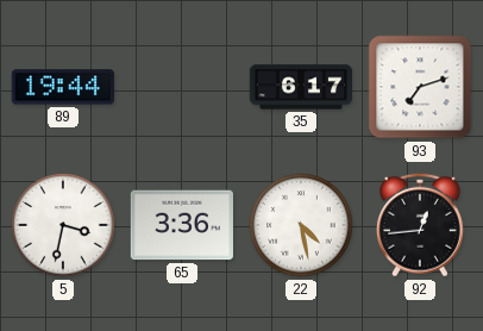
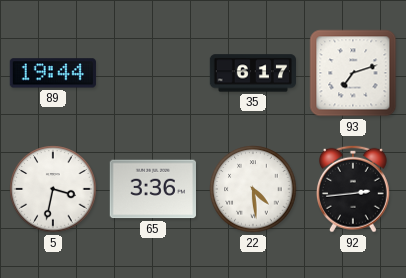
22: 4:28 -> 4:29 (253, 189)
92: 12:44 -> 2:44 (353, 189)
